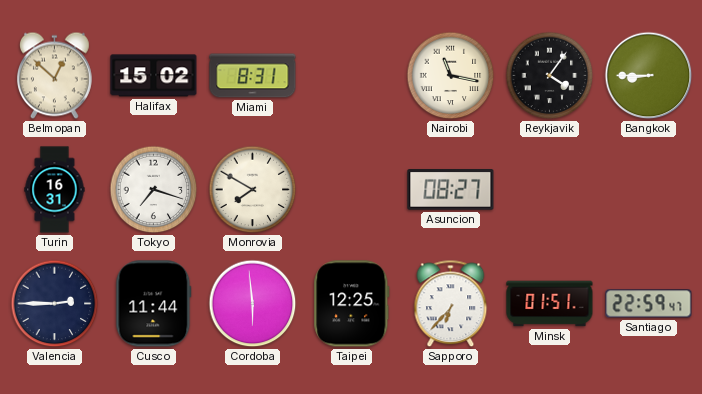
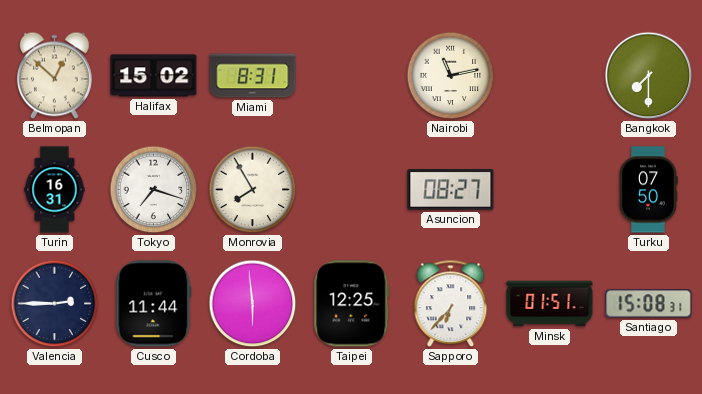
Nairobi: 11:17 -> 11:13 (451, 76)
Reykjavik: 4:06 -> none (550, 76)
Bangkok: 8:45 -> 7:30 (649, 76)
Monrovia: 7:50 -> 7:55 (253, 190)
Turku: none -> 07:50 (648, 190)
Santiago: 22:59 -> 15:08 (649, 304)
